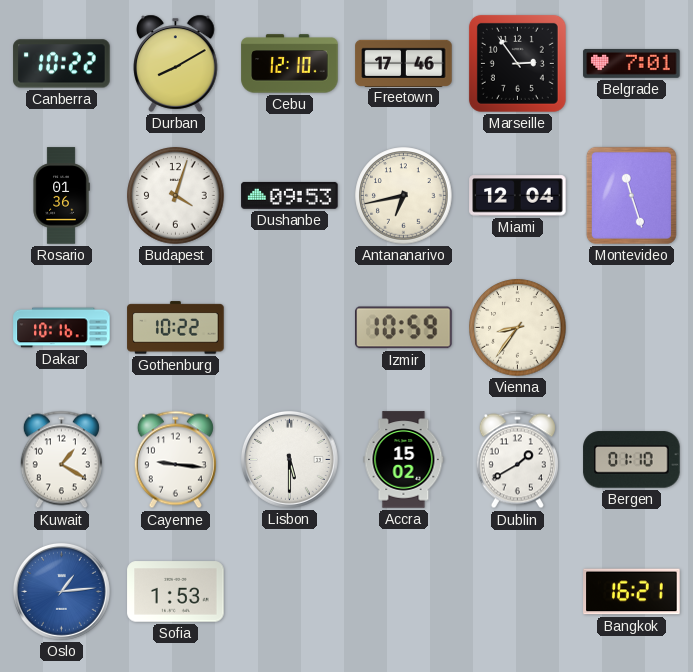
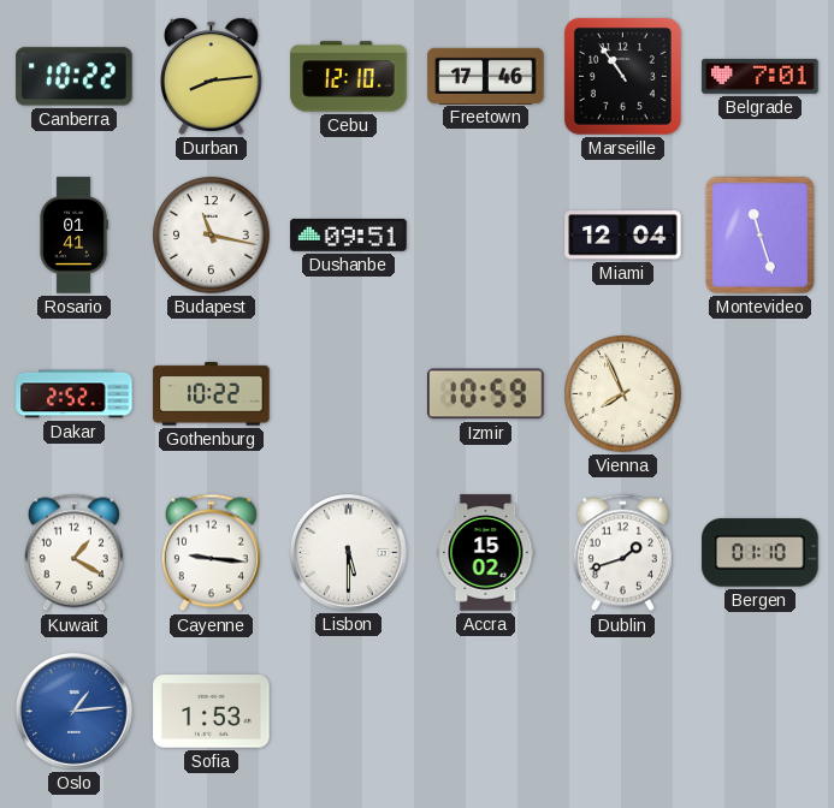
Durban: 8:10 -> 8:14 (212, 76)
Marseille: 2:54 -> 10:54 (622, 76)
Rosario: 01:36 -> 01:41 (73, 236)
Budapest: 4:03 -> 11:17 (212, 236)
Dushanbe: 09:53 -> 09:51 (349, 234)
Antananarivo: 6:43 -> none (404, 196)
Dakar: 10:16 -> 2:52 (75, 394)
Vienna: 8:36 -> 7:56 (623, 394)
Dublin: 1:40 -> 1:42 (622, 553)
Bangkok: 16:21 -> none (632, 592)
